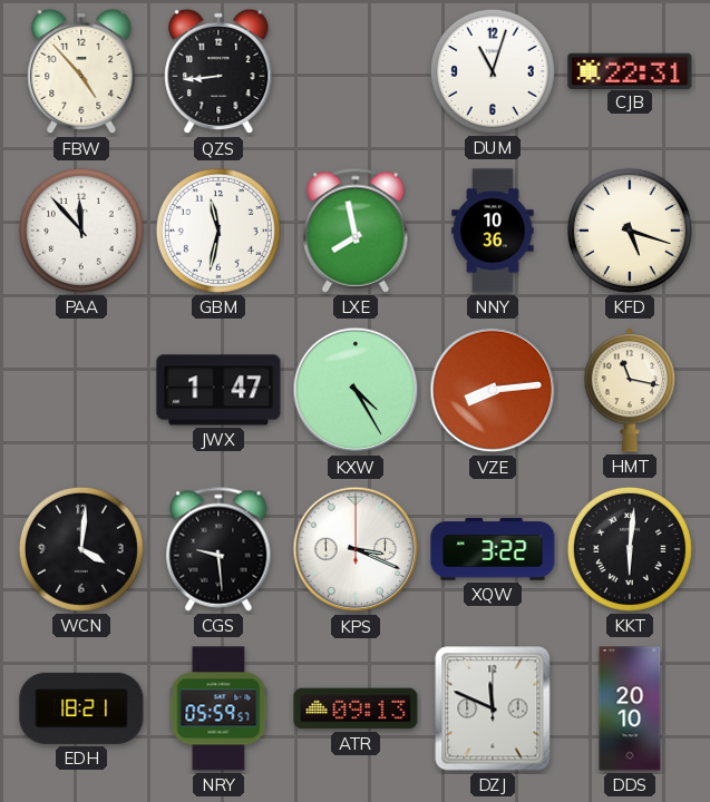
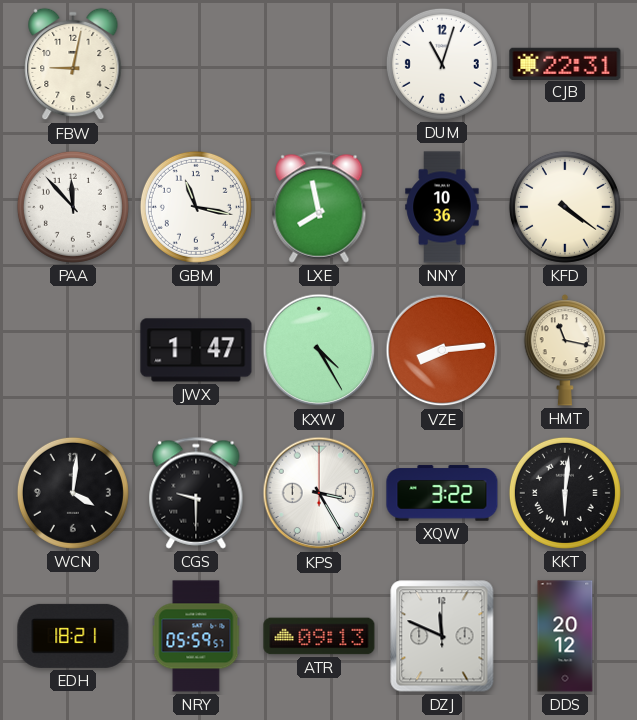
FBW: 4:53 -> 9:02 (73, 64)
QZS: 8:44 -> none (218, 71)
GBM: 11:32 -> 11:17 (196, 207)
KFD: 5:18 -> 4:21 (565, 207)
CGS: 9:29 -> 9:30 (196, 493)
KPS: 3:19 -> 3:25 (319, 493)
DDS: 20:10 -> 20:12 (565, 636)
